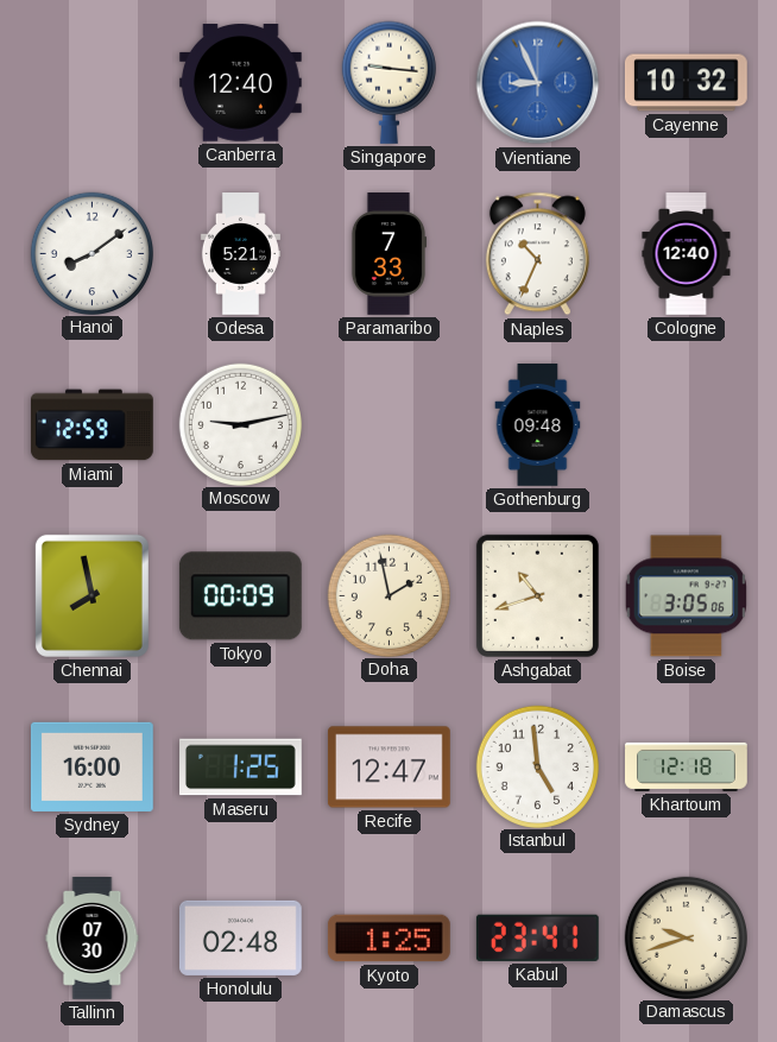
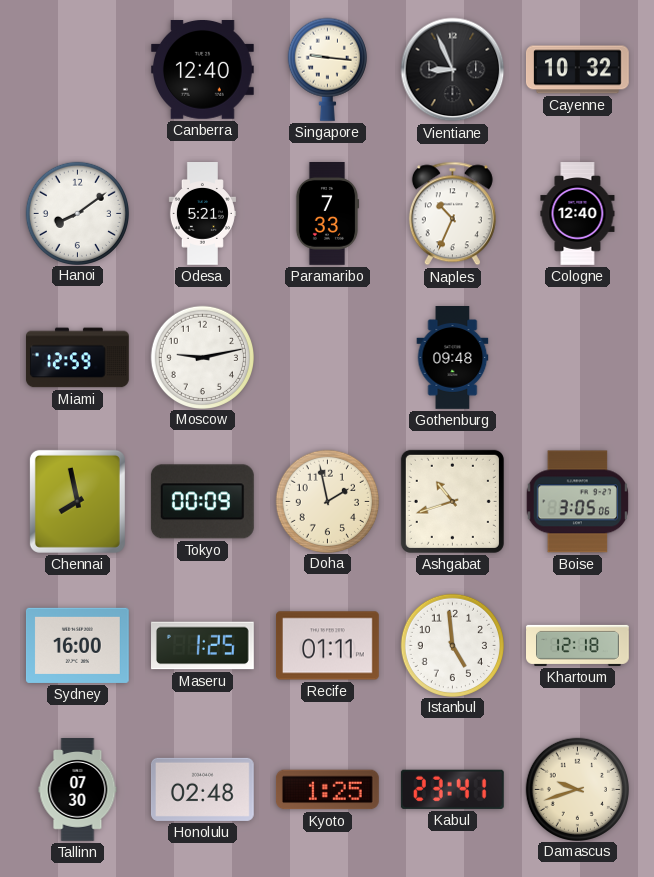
Vientiane dial: blue -> black (453, 70)
Recife: 12:47 -> 01:11 (328, 646)
